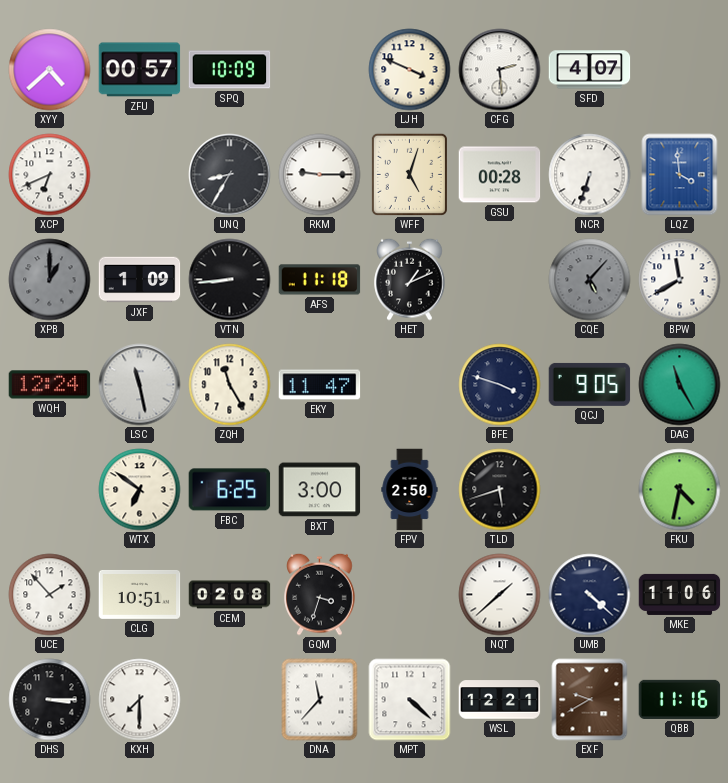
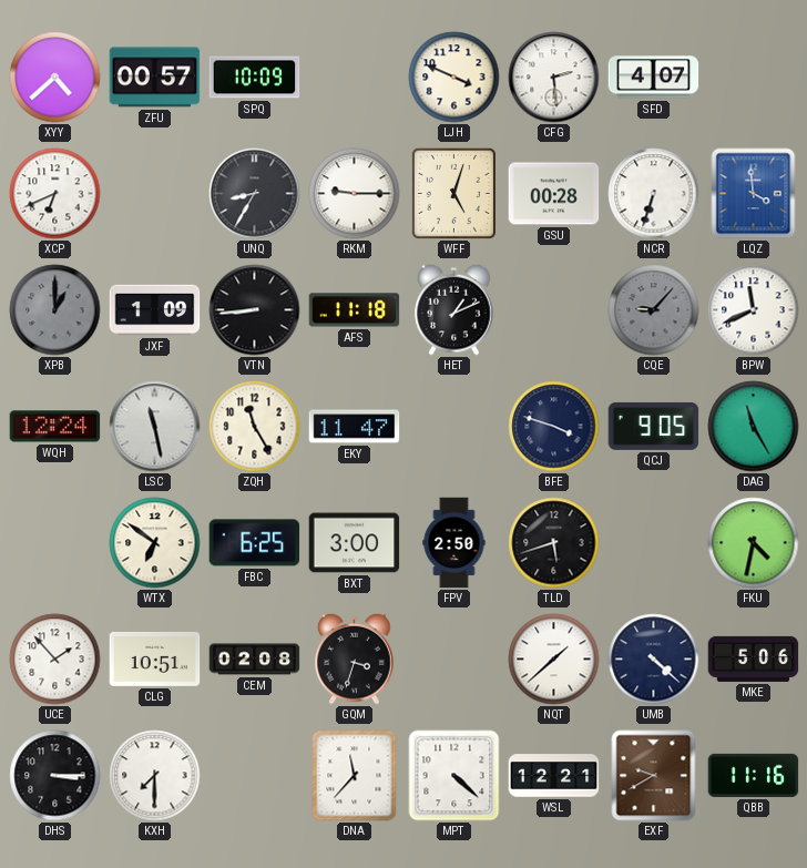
CQE: 5:07 -> 9:07 (654, 310)
BPW: 11:40 -> 11:41 (754, 310)
MKE: 11:06 -> 5:06 (754, 658)
